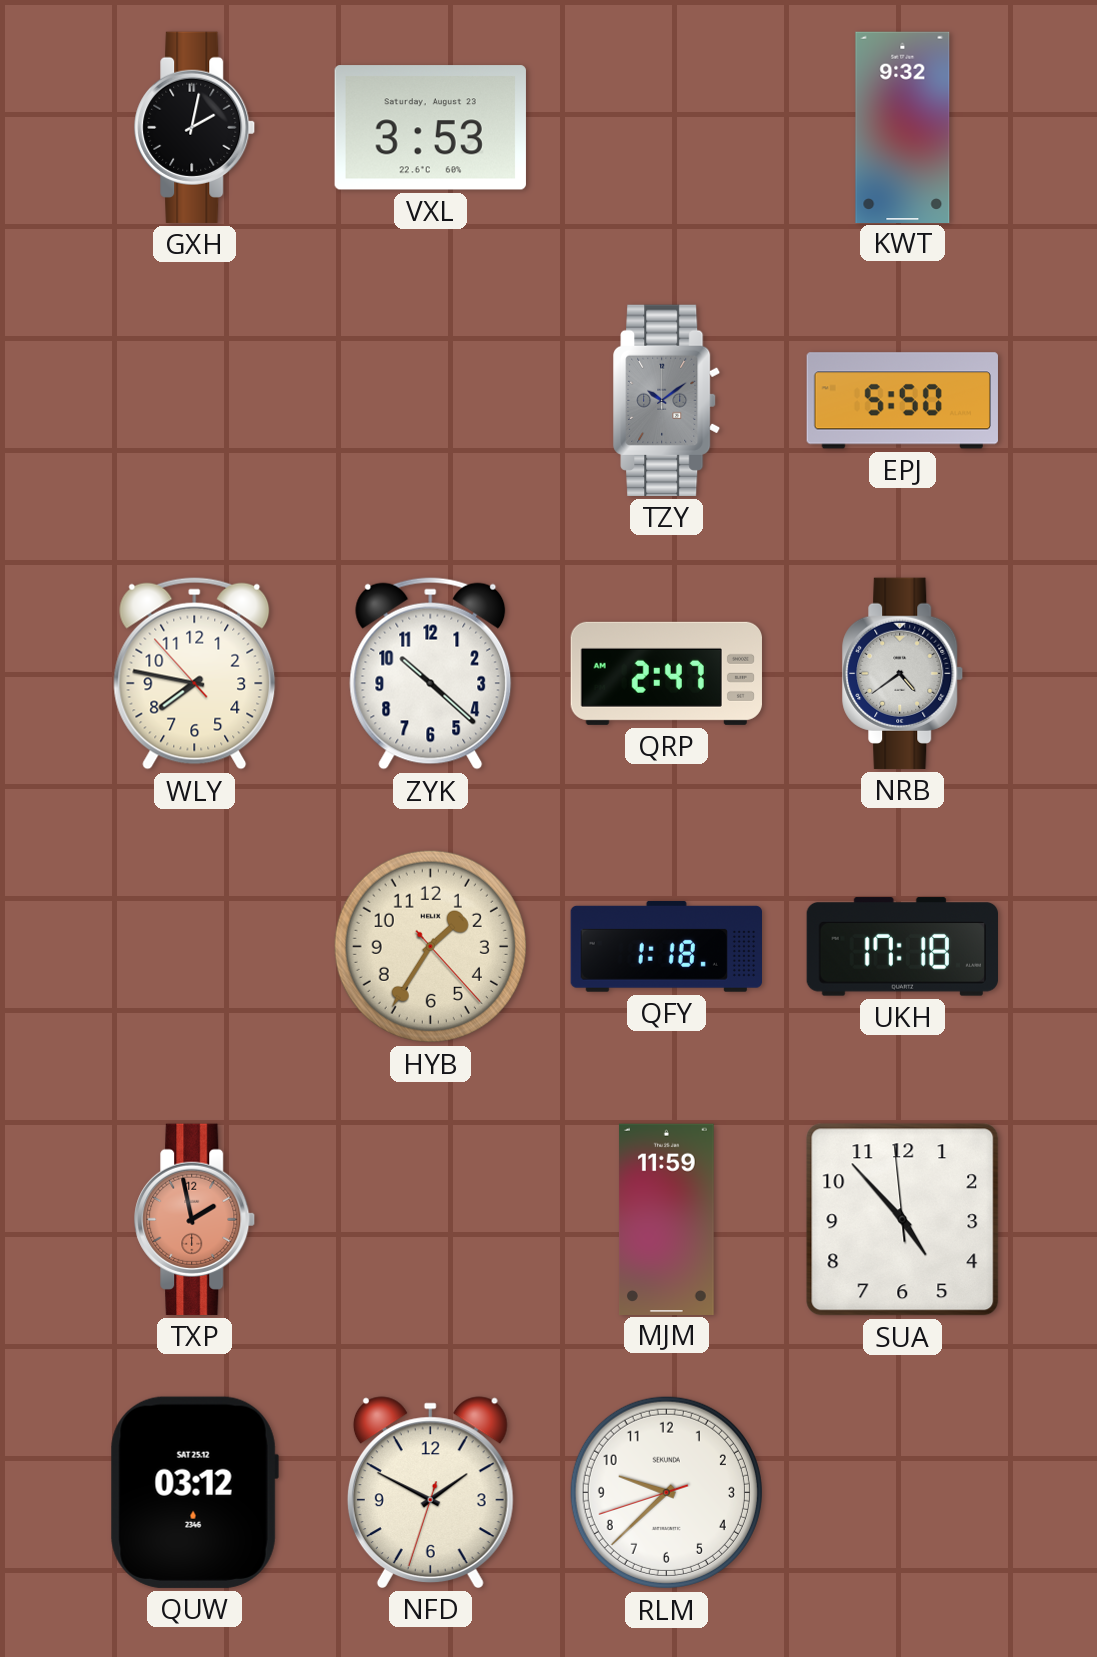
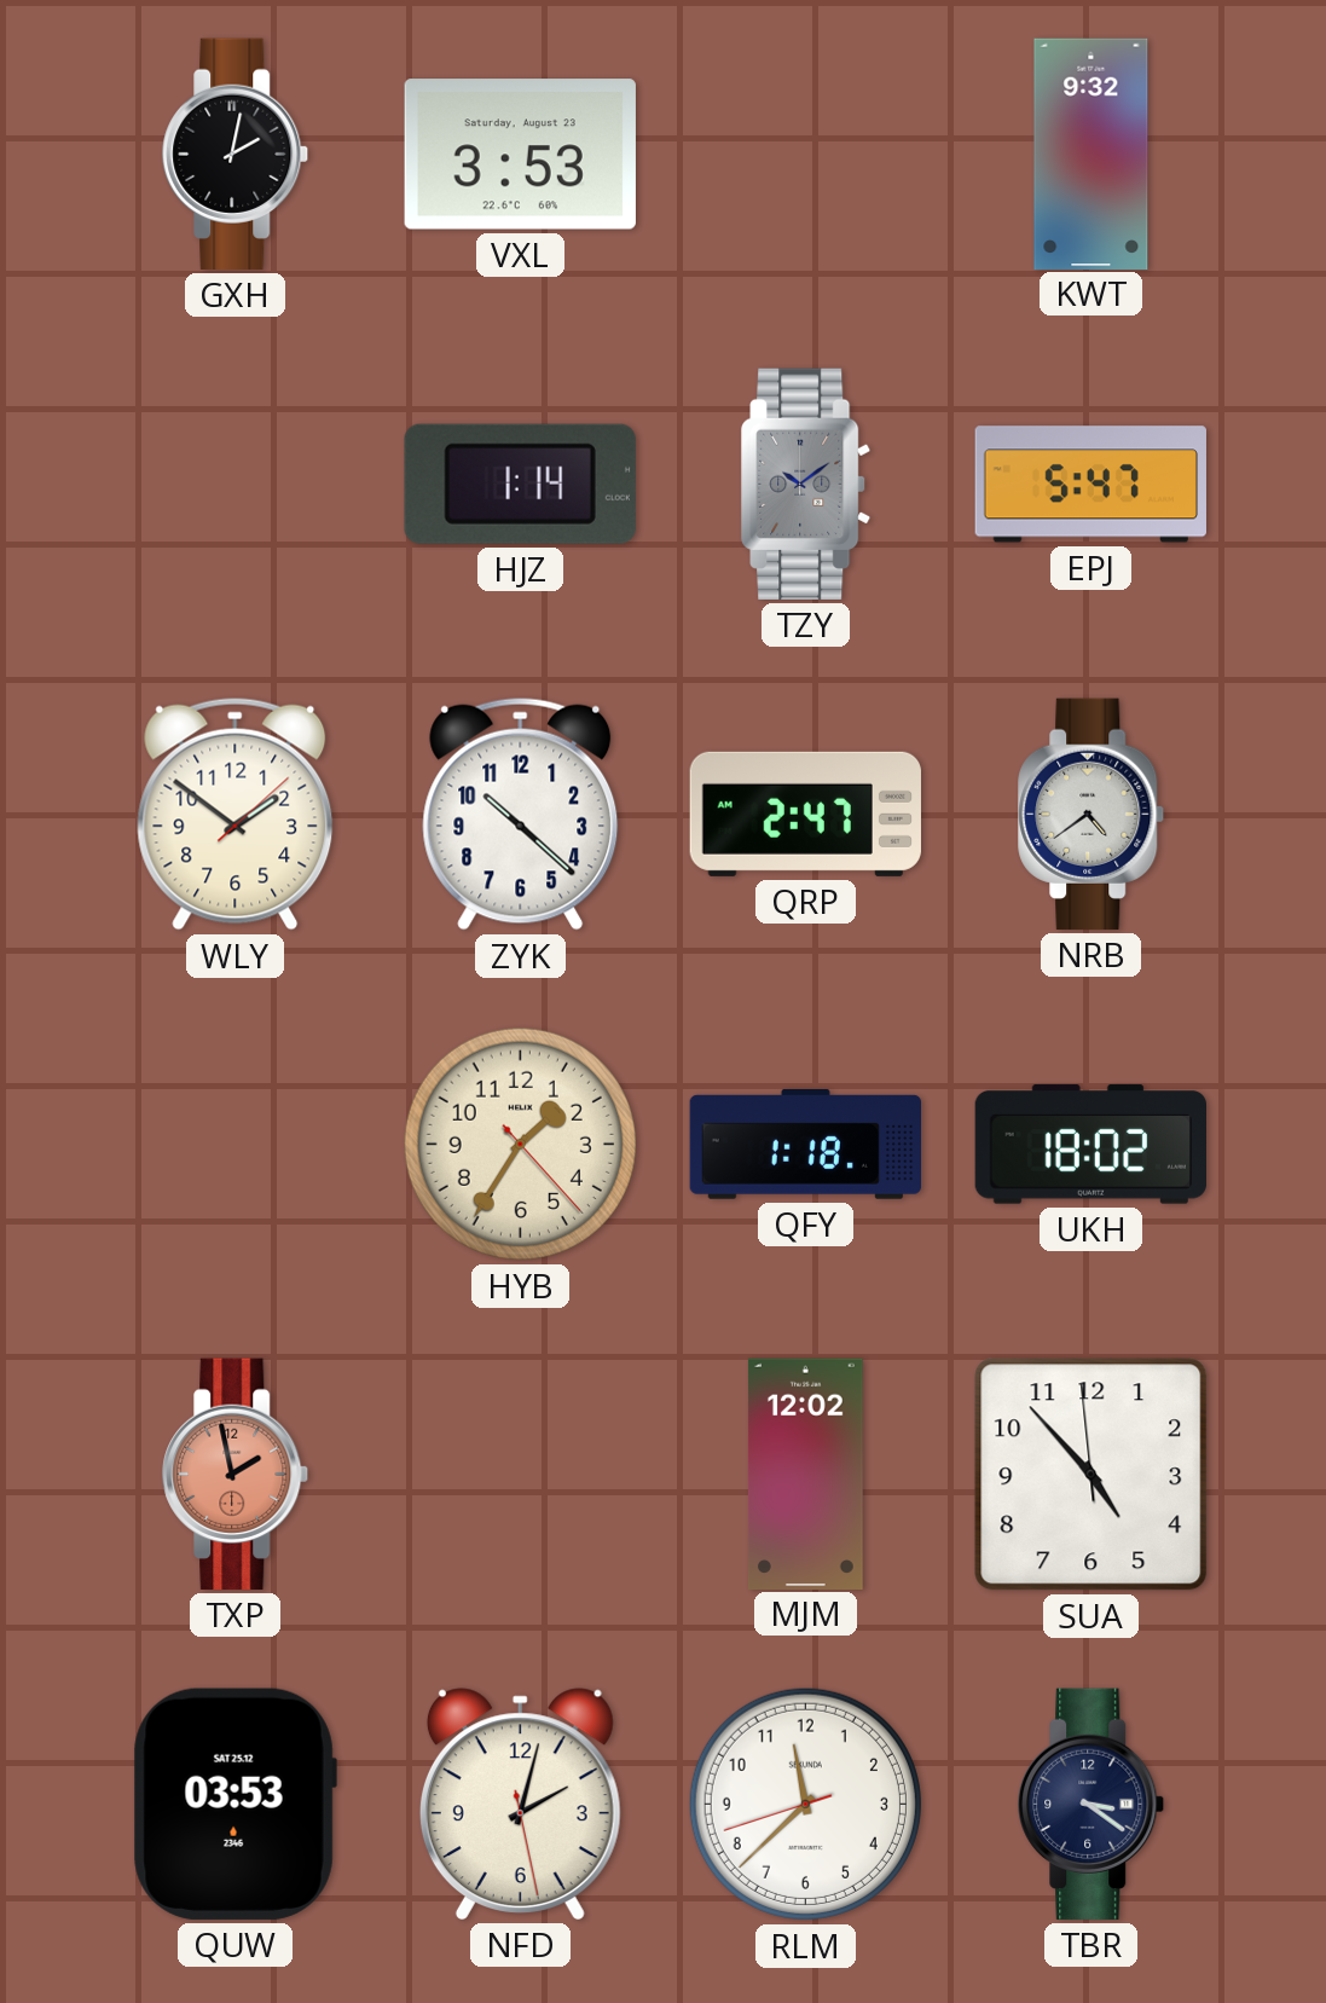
HJZ: none -> 1:14 (520, 484)
EPJ: 5:50 -> 5:47 (1090, 485)
WLY: 7:46 -> 1:51 (236, 814)
UKH: 17:18 -> 18:02 (1090, 1145)
MJM: 11:59 -> 12:02 (806, 1474)
QUW: 03:12 -> 03:53 (234, 1804)
NFD: 1:49 -> 2:02 (520, 1804)
RLM: 9:37 -> 11:37 (805, 1804)
TBR: none -> 3:21 (1092, 1804)
